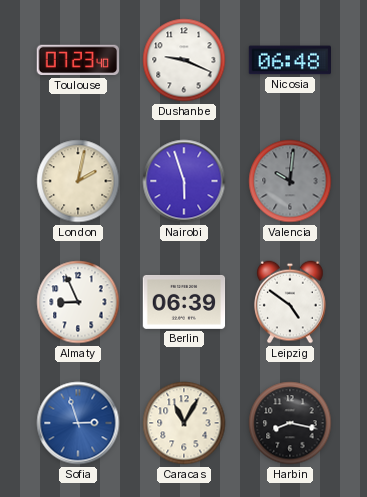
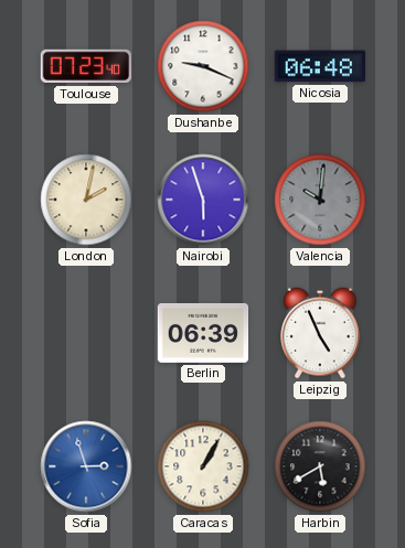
Almaty: 8:56 -> none (78, 302)
Leipzig: 4:51 -> 4:56 (321, 333)
Caracas: 11:05 -> 1:05 (203, 466)
Harbin: 8:17 -> 5:40 (320, 466)
